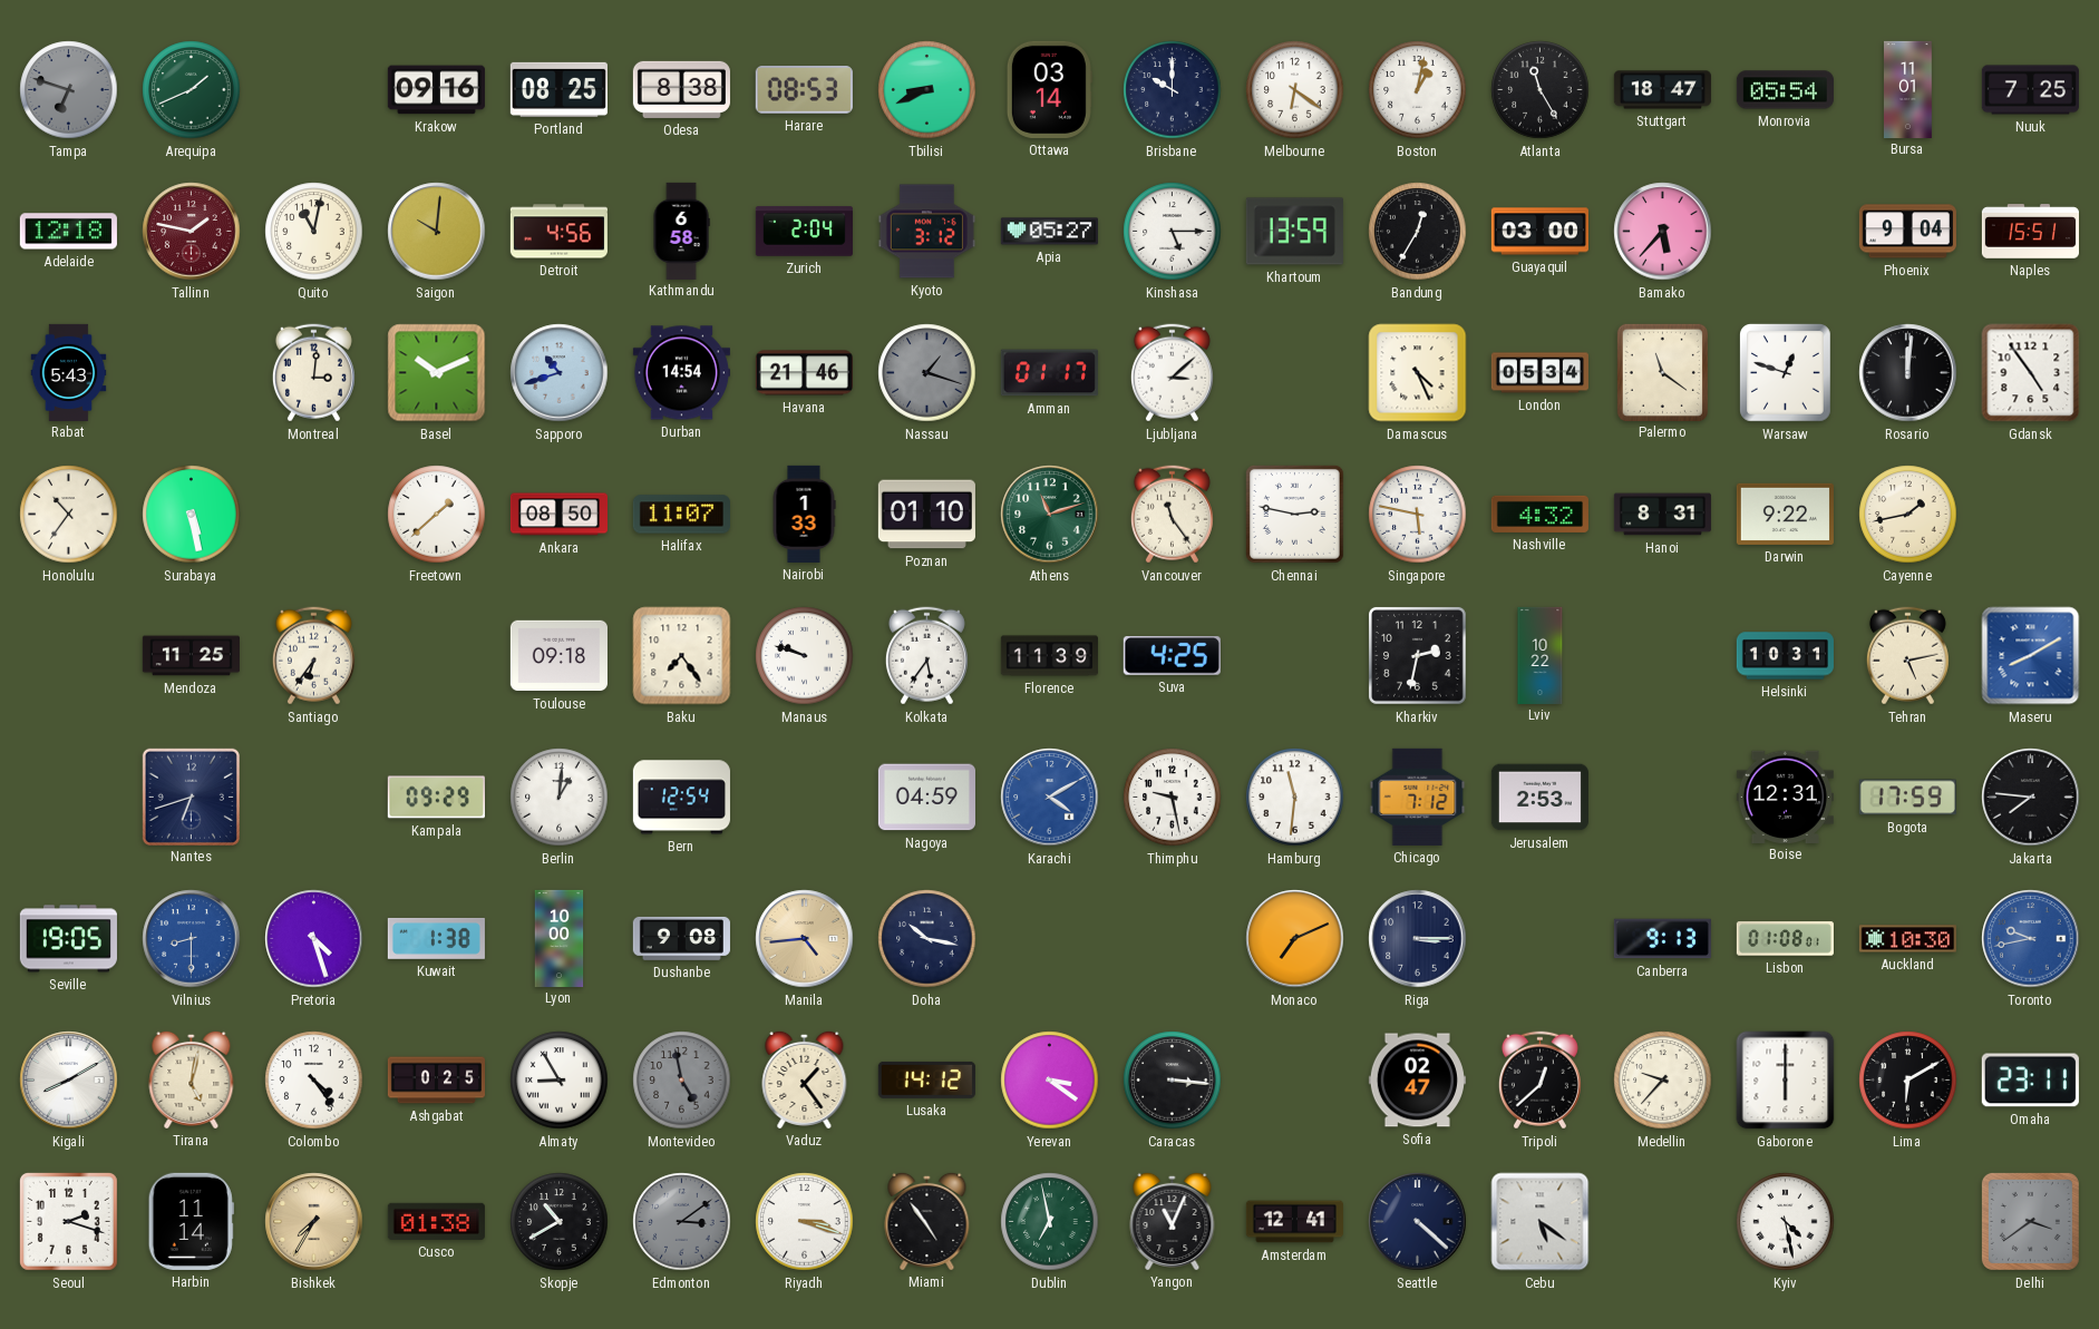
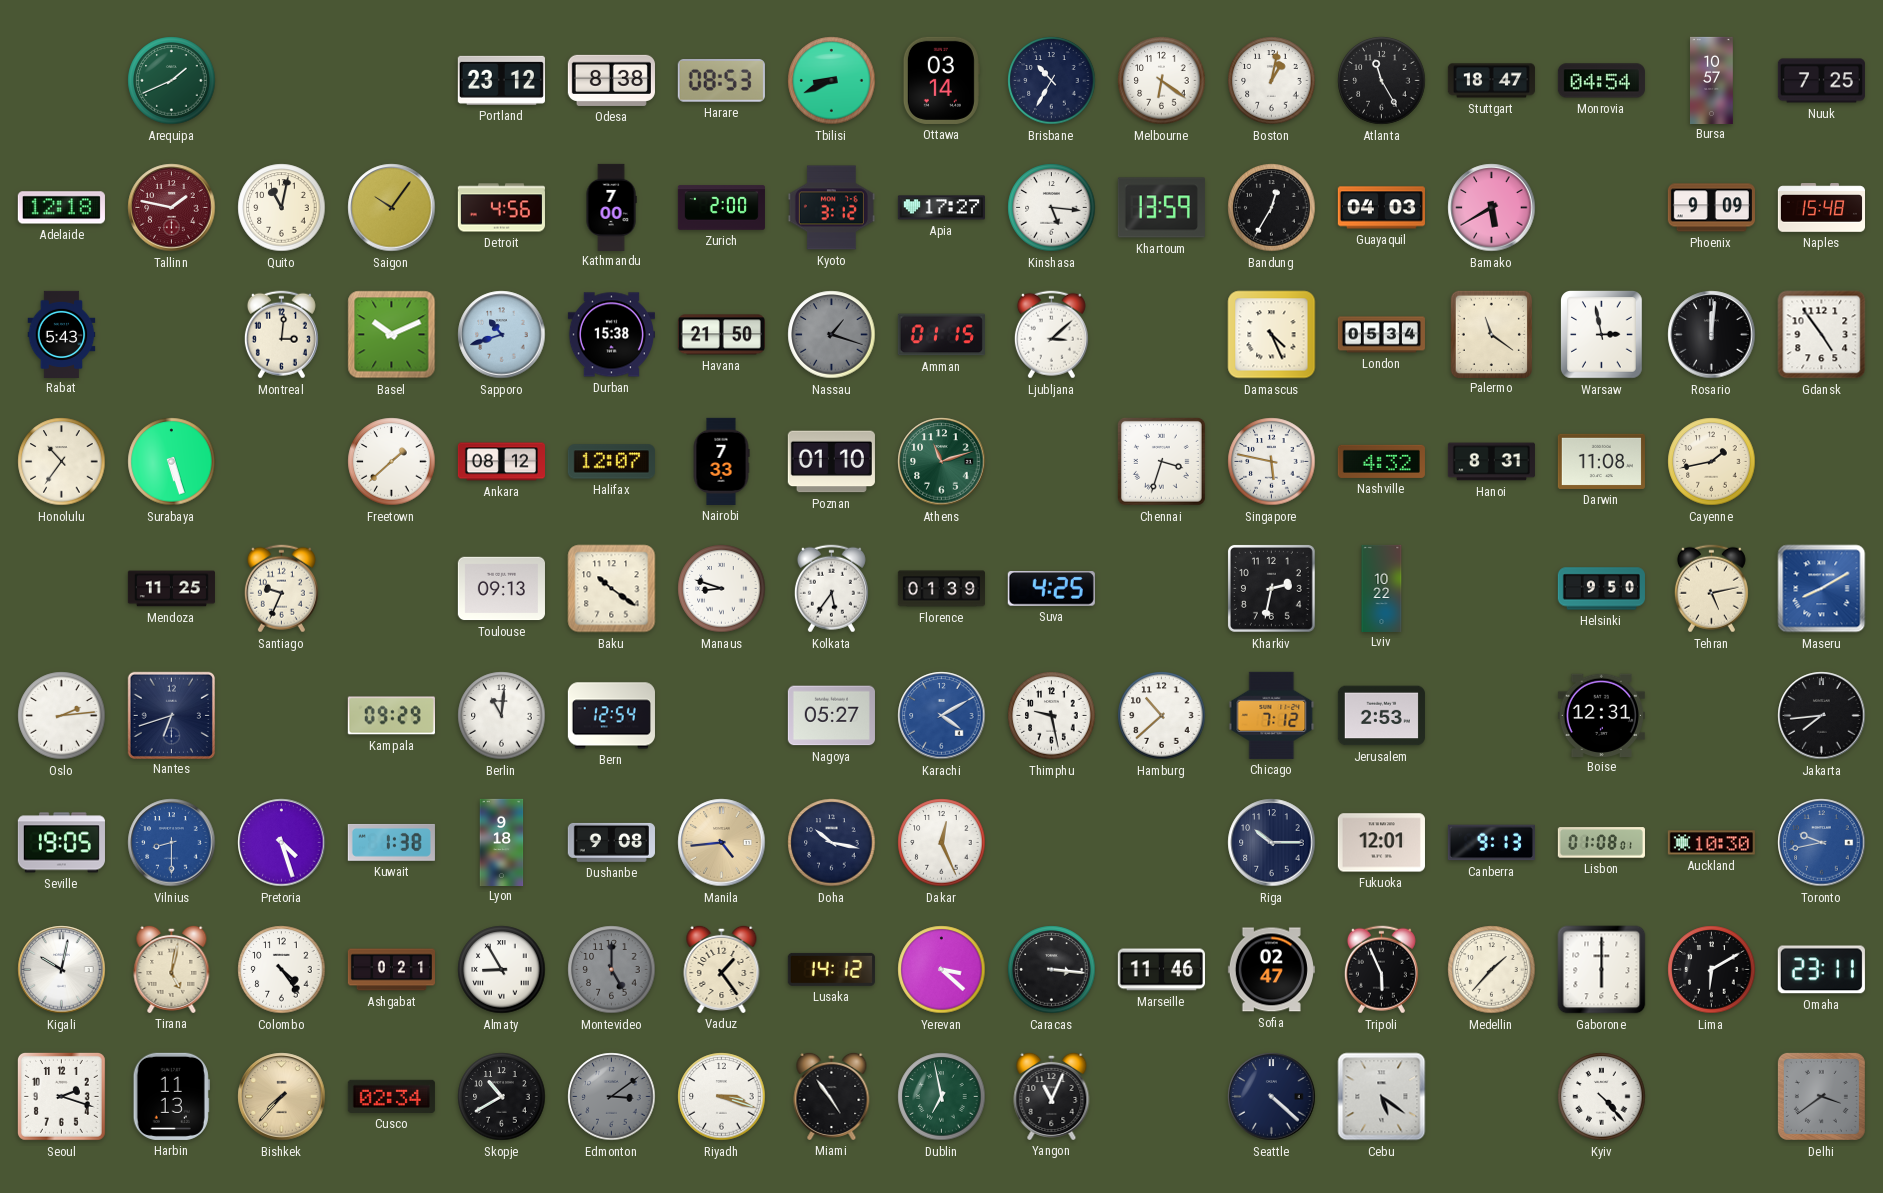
Tampa: 6:48 -> none (69, 90)
Krakow: 09:16 -> none (436, 90)
Portland: 08:25 -> 23:12 (501, 80)
Brisbane: 10:00 -> 10:35 (1052, 81)
Monrovia: 05:54 -> 04:54 (1601, 81)
Bursa: 11:01 -> 10:57 (1712, 80)
Saigon: 10:01 -> 10:06 (392, 208)
Kathmandu: 6:58 -> 7:00 (611, 207)
Zurich: 2:04 -> 2:00 (721, 208)
Apia: 05:27 -> 17:27 (941, 208)
Kinshasa: 5:15 -> 5:16 (1052, 208)
Guayaquil: 03:00 -> 04:03 (1381, 208)
Bamako: 5:37 -> 5:40 (1492, 208)
Phoenix: 9:04 -> 9:09 (1711, 208)
Naples: 15:51 -> 15:48 (1821, 208)
Durban: 14:54 -> 15:38 (611, 335)
Havana: 21:46 -> 21:50 (721, 335)
Amman: 01:17 -> 01:15 (941, 335)
Warsaw: 12:48 -> 2:58 (1602, 335)
Surabaya: 5:28 -> 5:27 (172, 462)
Ankara: 08:50 -> 08:12 (501, 462)
Halifax: 11:07 -> 12:07 (611, 462)
Nairobi: 1:33 -> 7:33 (721, 461)
Vancouver: 11:24 -> none (1172, 515)
Chennai: 2:47 -> 3:33 (1161, 461)
Darwin: 9:22 -> 11:08 (1601, 461)
Santiago: 6:36 -> 9:34 (281, 589)
Toulouse: 09:18 -> 09:13 (501, 589)
Baku: 7:24 -> 10:21 (612, 589)
Manaus: 9:48 -> 8:48 (722, 589)
Florence: 11:39 -> 01:39 (941, 589)
Helsinki: 10:31 -> 9:50 (1601, 589)
Oslo: none -> 2:14 (62, 716)
Berlin: 1:01 -> 11:01 (502, 716)
Nagoya: 04:59 -> 05:27 (831, 716)
Hamburg: 11:31 -> 10:38 (1162, 716)
Bogota: 17:59 -> none (1907, 798)
Jakarta: 7:46 -> 7:44 (1822, 716)
Lyon: 10:00 -> 9:18 (502, 842)
Dakar: none -> 12:26 (942, 843)
Monaco: 7:11 -> none (1295, 939)
Riga: 3:15 -> 10:15 (1272, 843)
Fukuoka: none -> 12:01 (1381, 843)
Kigali: 8:10 -> 10:02 (62, 970)
Ashgabat: 0:25 -> 0:21 (391, 970)
Montevideo: 4:58 -> 5:00 (612, 970)
Yerevan: 3:21 -> 3:22 (942, 970)
Marseille: none -> 11:46 (1161, 970)
Tripoli: 12:38 -> 5:56 (1381, 970)
Medellin: 9:37 -> 1:37 (1492, 970)
Harbin: 11:14 -> 11:13 (171, 1096)
Bishkek: 7:35 -> 7:37 (282, 1097)
Cusco: 01:38 -> 02:34 (391, 1096)
Amsterdam: 12:41 -> none (1294, 1222)
Kyiv: 4:28 -> 4:23 (1602, 1097)
